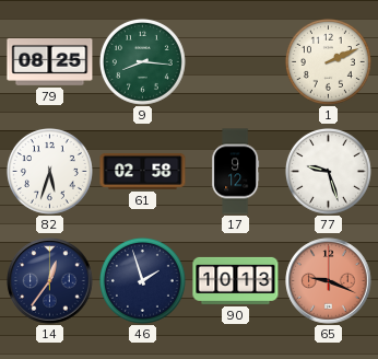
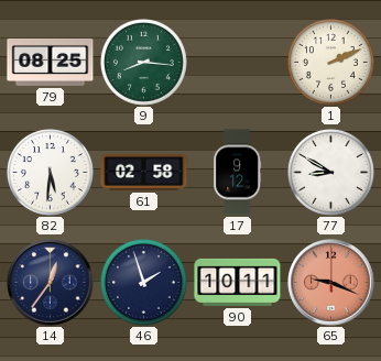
82: 5:33 -> 5:31 (50, 172)
77: 9:27 -> 8:50 (330, 172)
90: 10:13 -> 10:11 (238, 282)
